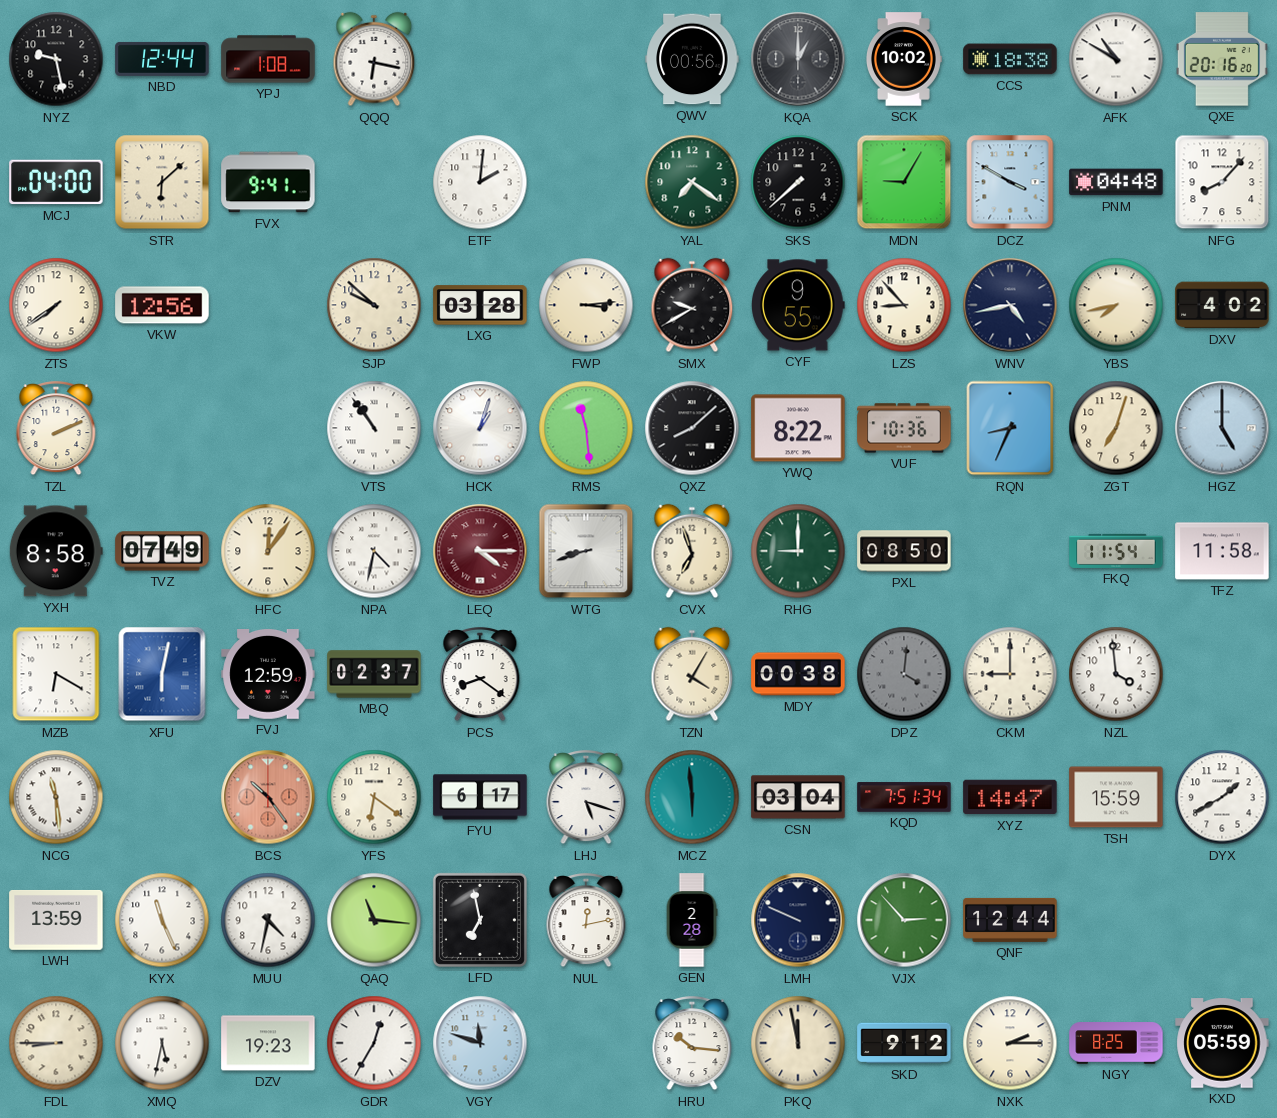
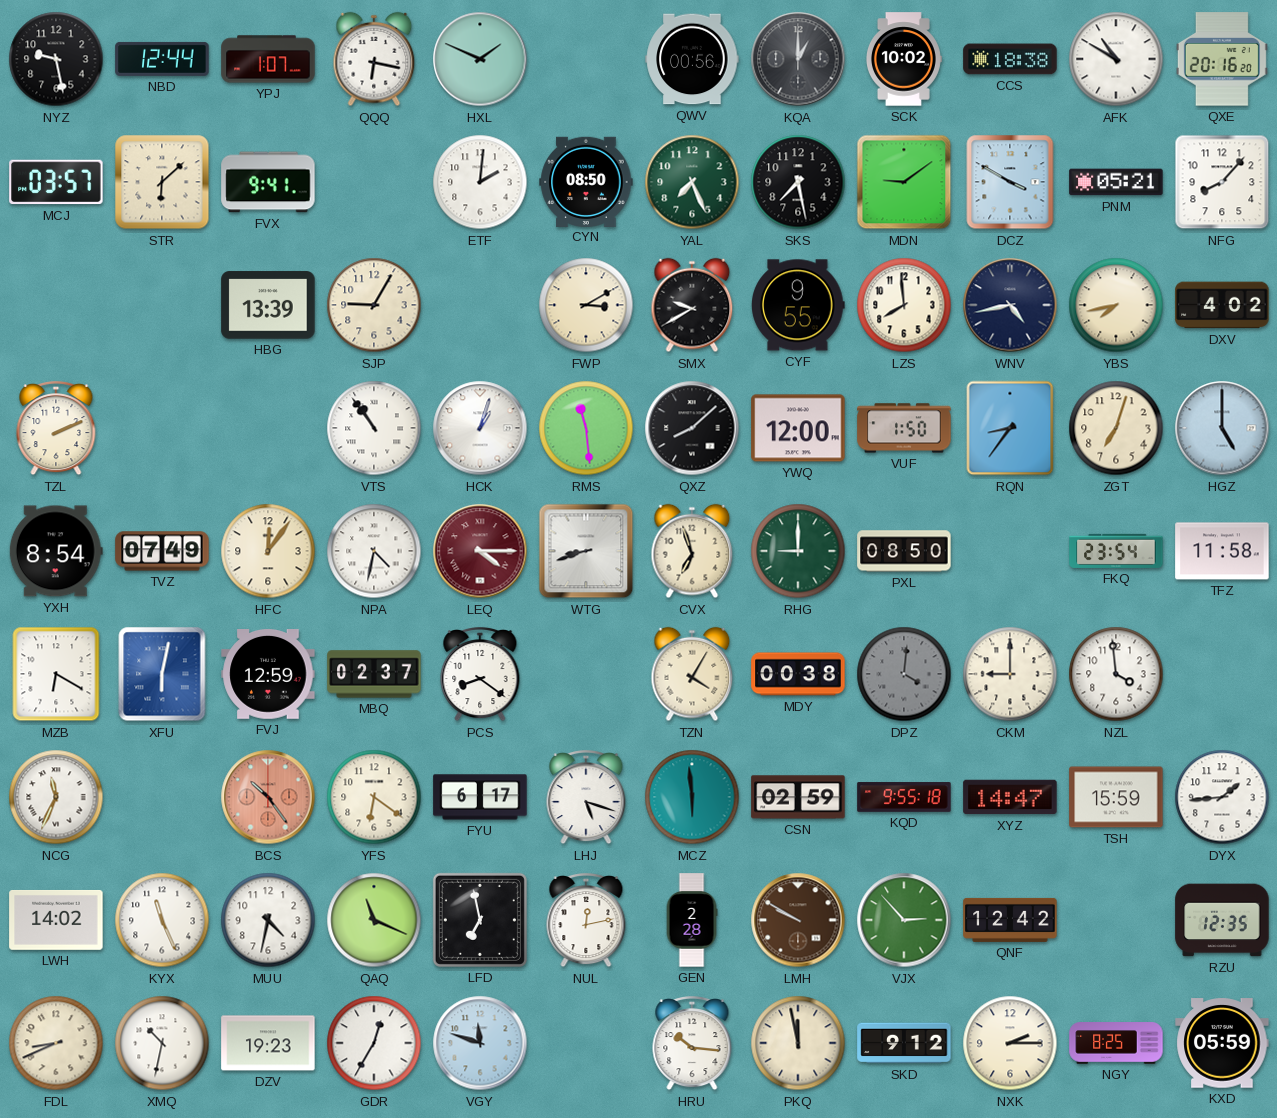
YPJ: 1:08 -> 1:07 (268, 59)
HXL: none -> 1:49 (480, 59)
MCJ: 04:00 -> 03:57 (56, 182)
CYN: none -> 08:50 (586, 181)
YAL: 7:21 -> 7:26 (692, 182)
SKS: 7:38 -> 7:28 (798, 182)
MDN: 9:05 -> 9:09 (904, 182)
PNM: 04:48 -> 05:21 (1116, 182)
ZTS: 7:39 -> none (56, 305)
VKW: 12:56 -> none (162, 305)
HBG: none -> 13:39 (268, 305)
SJP: 9:52 -> 9:05 (374, 305)
LXG: 03:28 -> none (480, 305)
FWP: 3:14 -> 3:10 (586, 305)
LZS: 8:53 -> 7:59 (904, 305)
YWQ: 8:22 -> 12:00 (798, 428)
VUF: 10:36 -> 1:50 (904, 428)
RQN: 8:34 -> 8:36 (1010, 428)
YXH: 8:58 -> 8:54 (56, 551)
FKQ: 11:54 -> 23:54 (1116, 551)
NCG: 11:29 -> 11:34 (56, 797)
CSN: 03:04 -> 02:59 (798, 797)
KQD: 7:51 -> 9:55 (904, 797)
DYX: 1:40 -> 1:44 (1222, 797)
LWH: 13:59 -> 14:02 (56, 920)
QAQ: 11:16 -> 11:19 (374, 920)
LMH: 9:49 -> 9:50 (798, 920)
LMH dial: navy -> brown (798, 920)
QNF: 12:44 -> 12:42 (1010, 920)
RZU: none -> 12:35 (1222, 920)
FDL: 8:45 -> 8:41 (56, 1043)
XMQ: 5:32 -> 10:32 (162, 1043)
